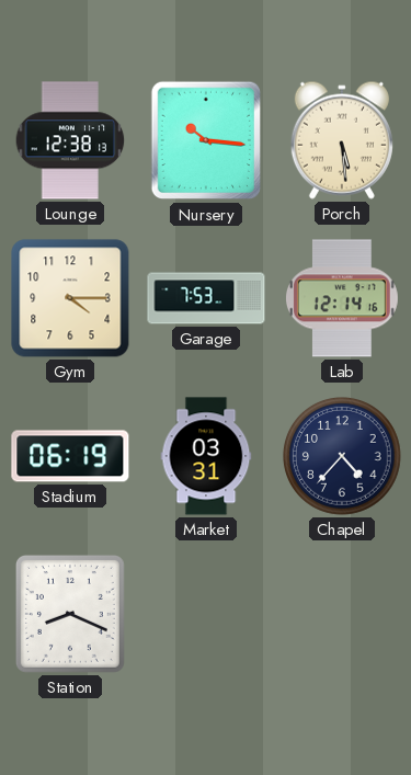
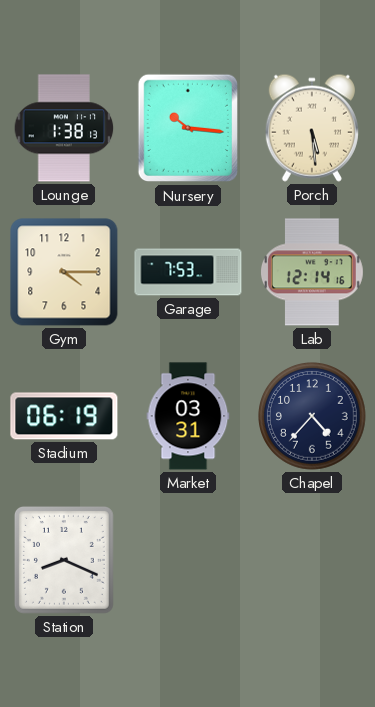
Lounge: 12:38 -> 1:38 (64, 128)
